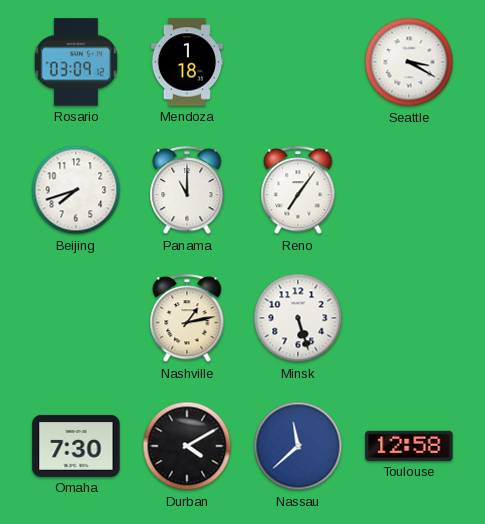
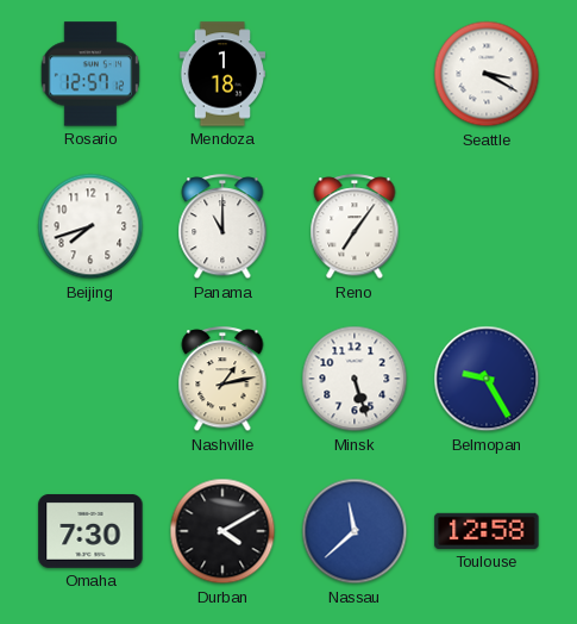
Rosario: 03:09 -> 12:57 (90, 74)
Belmopan: none -> 9:25 (487, 379)
